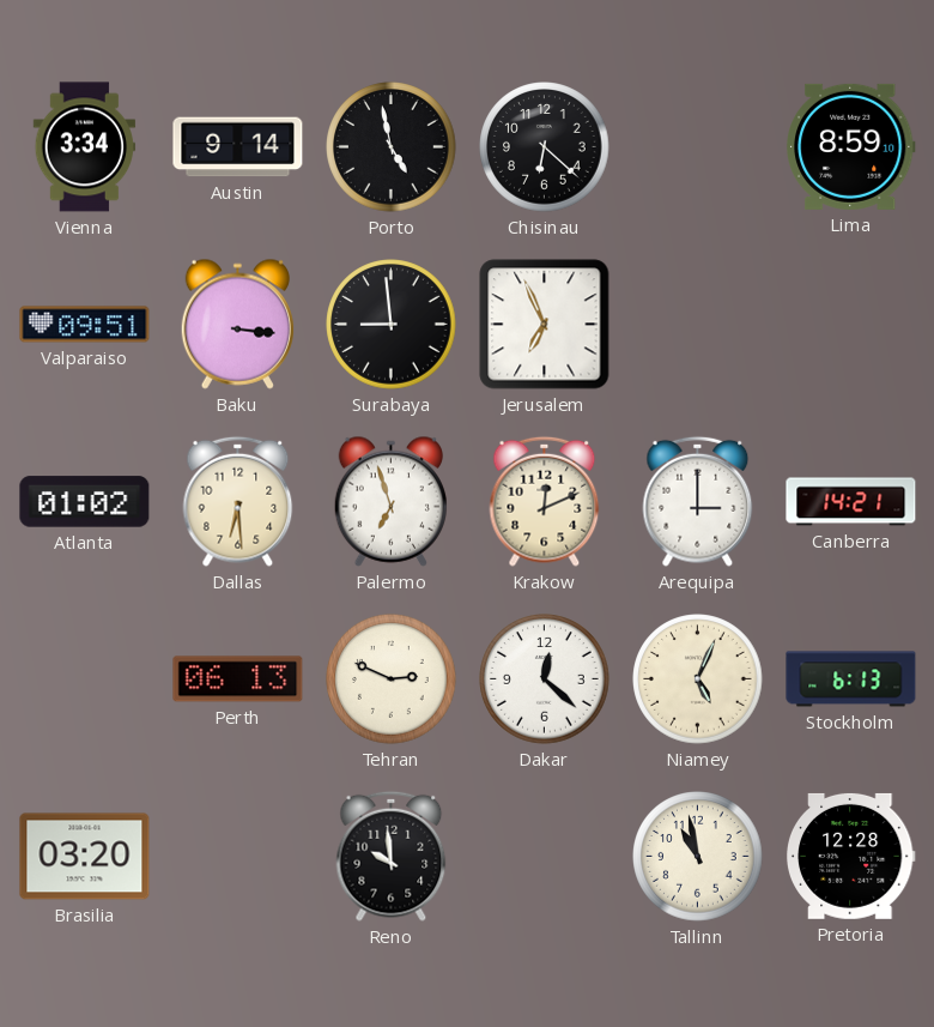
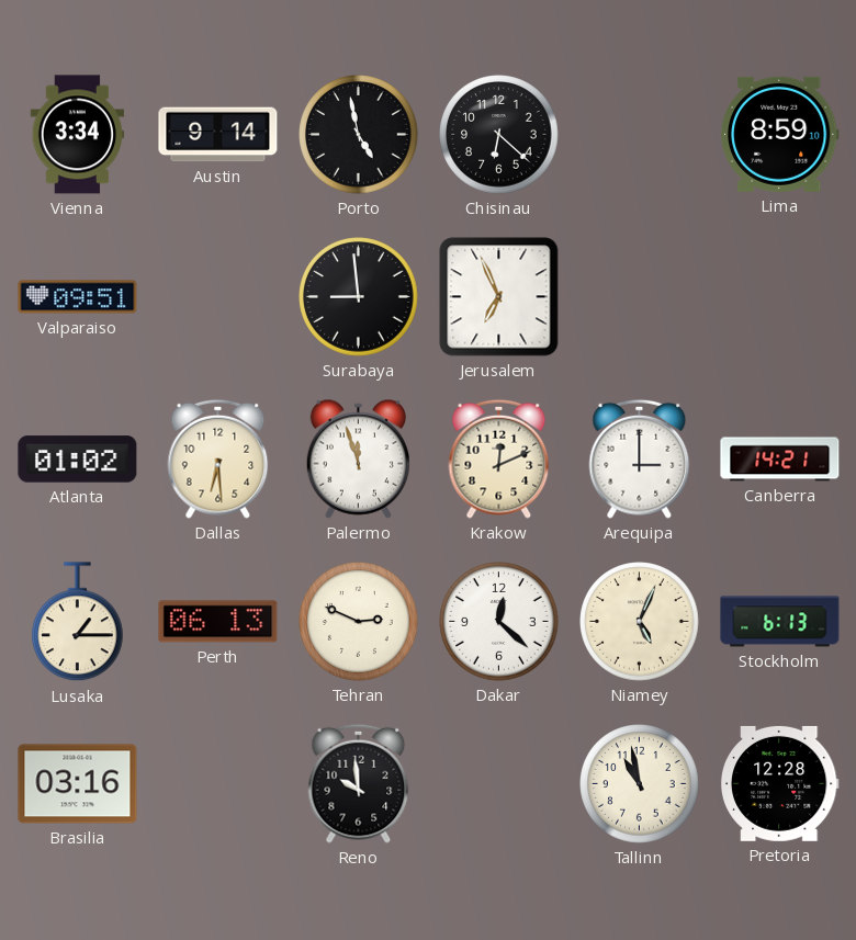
Baku: 3:16 -> none (237, 324)
Palermo: 6:57 -> 11:57 (358, 458)
Lusaka: none -> 1:15 (78, 622)
Brasilia: 03:20 -> 03:16 (78, 784)
